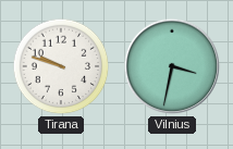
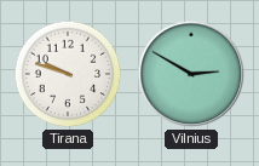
Vilnius: 3:32 -> 2:50 (191, 74)
